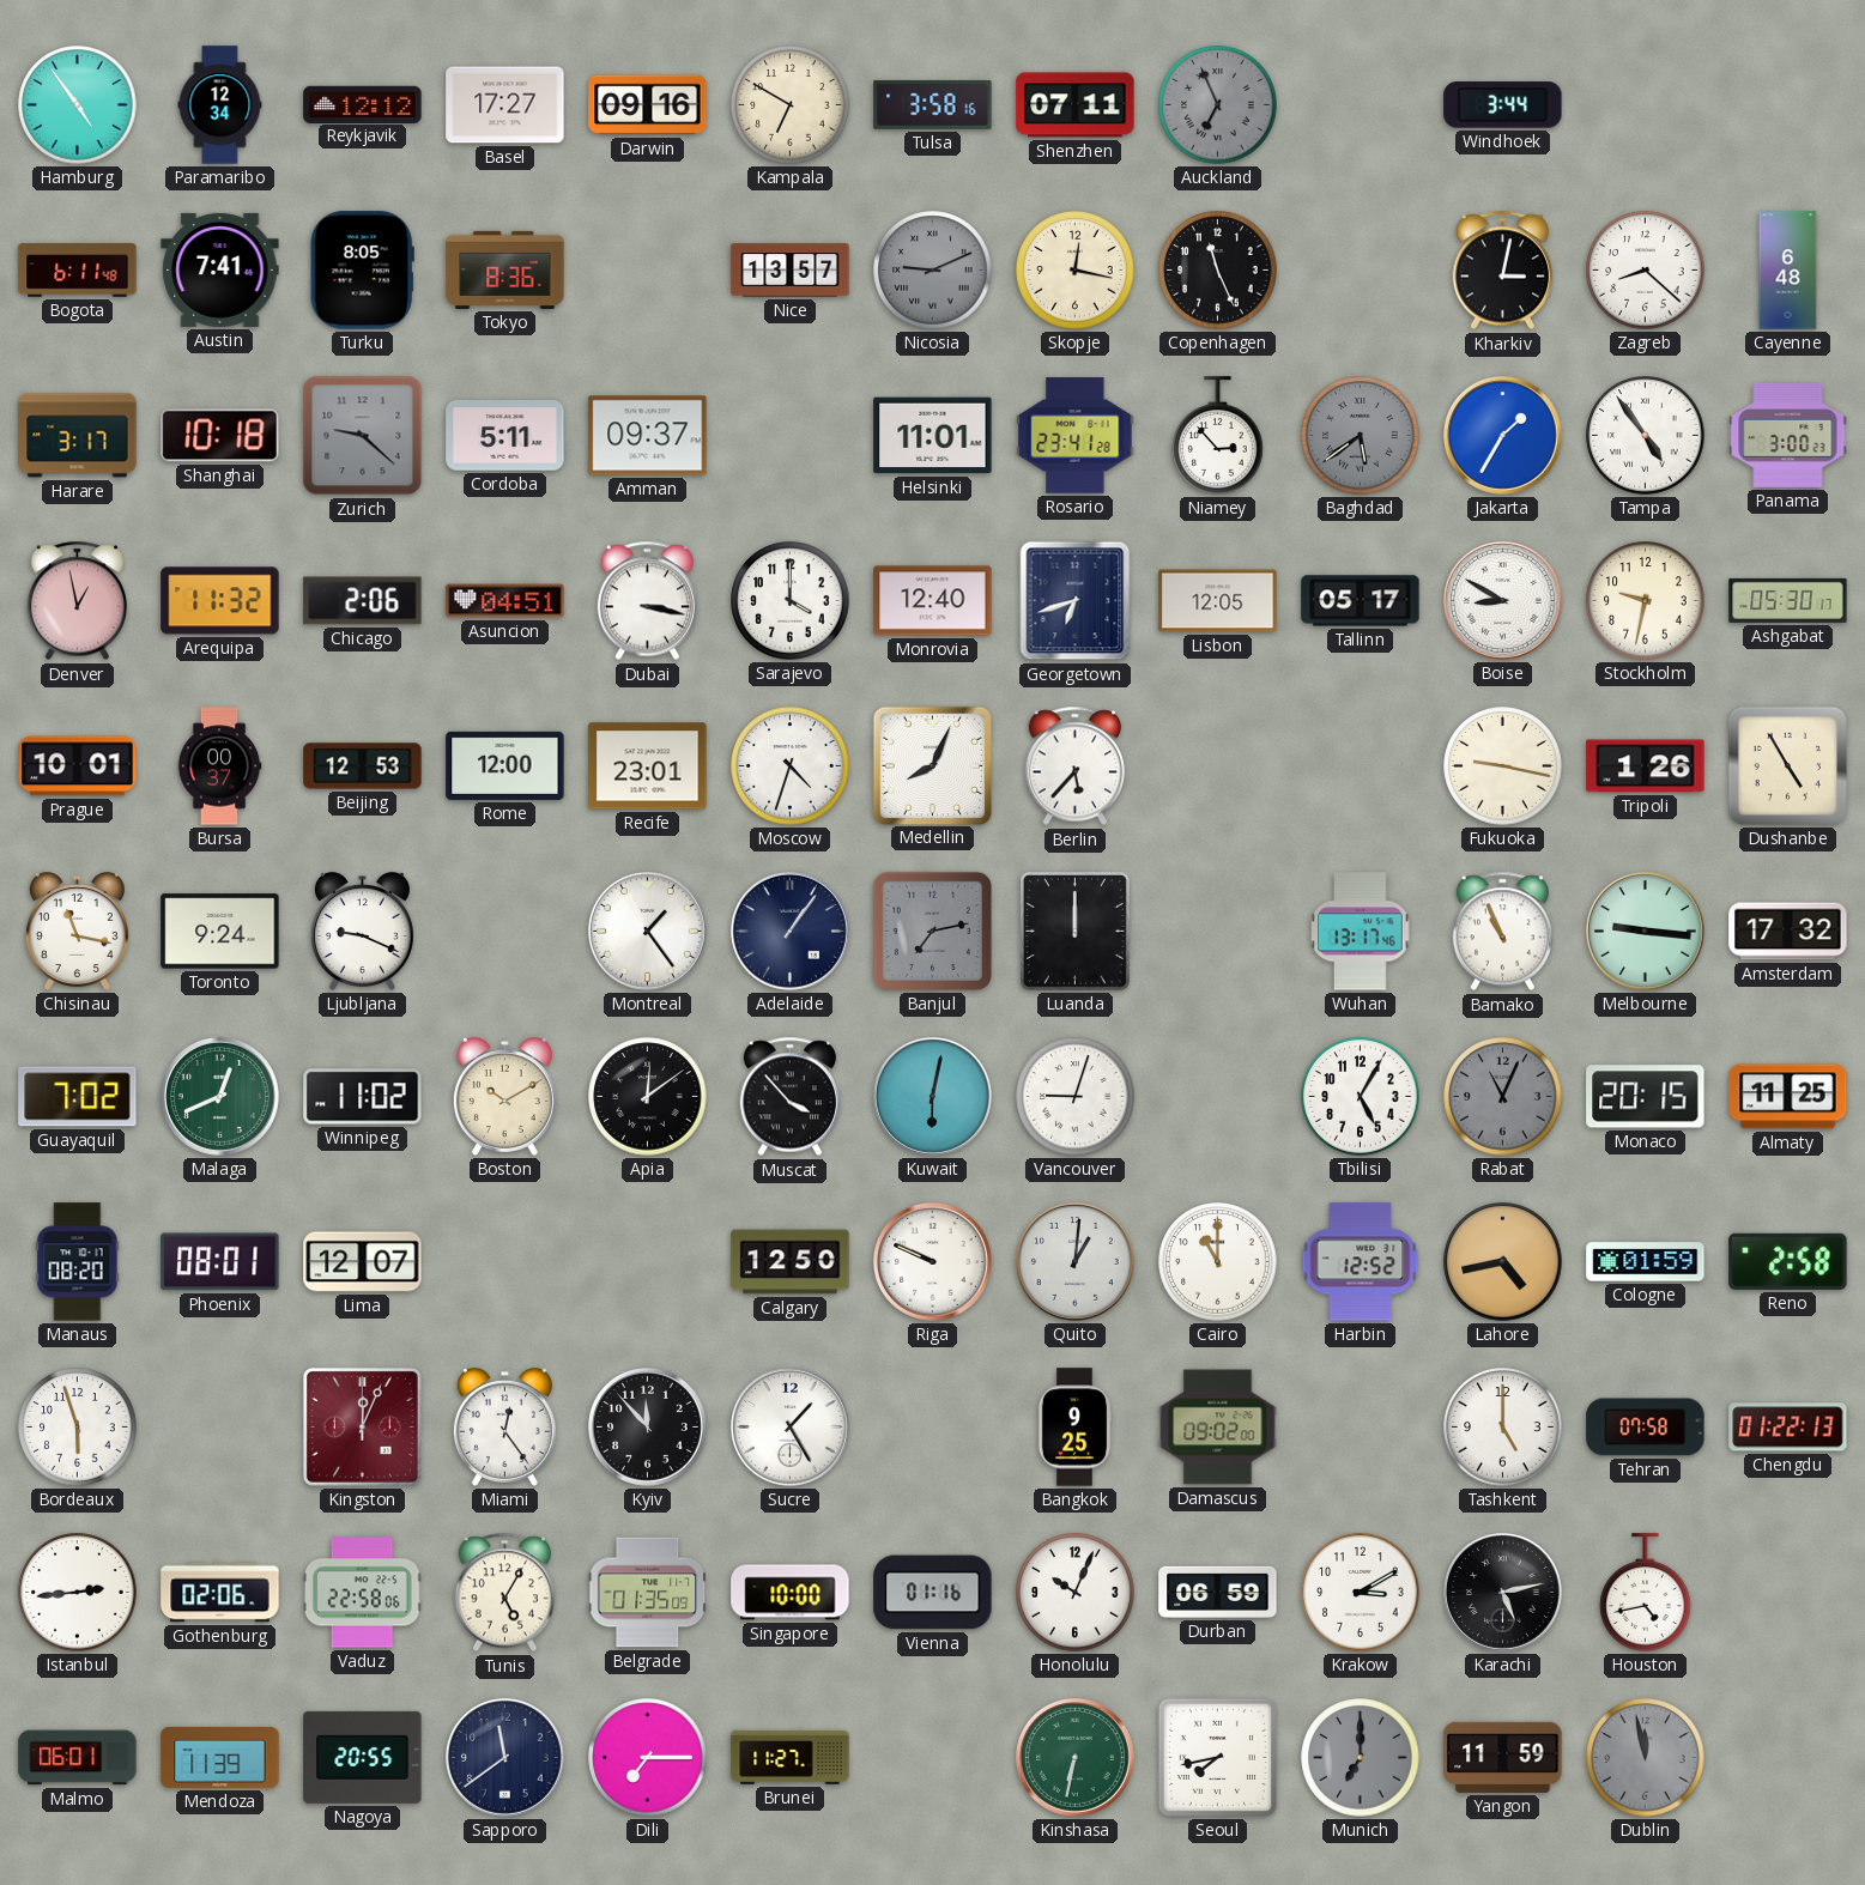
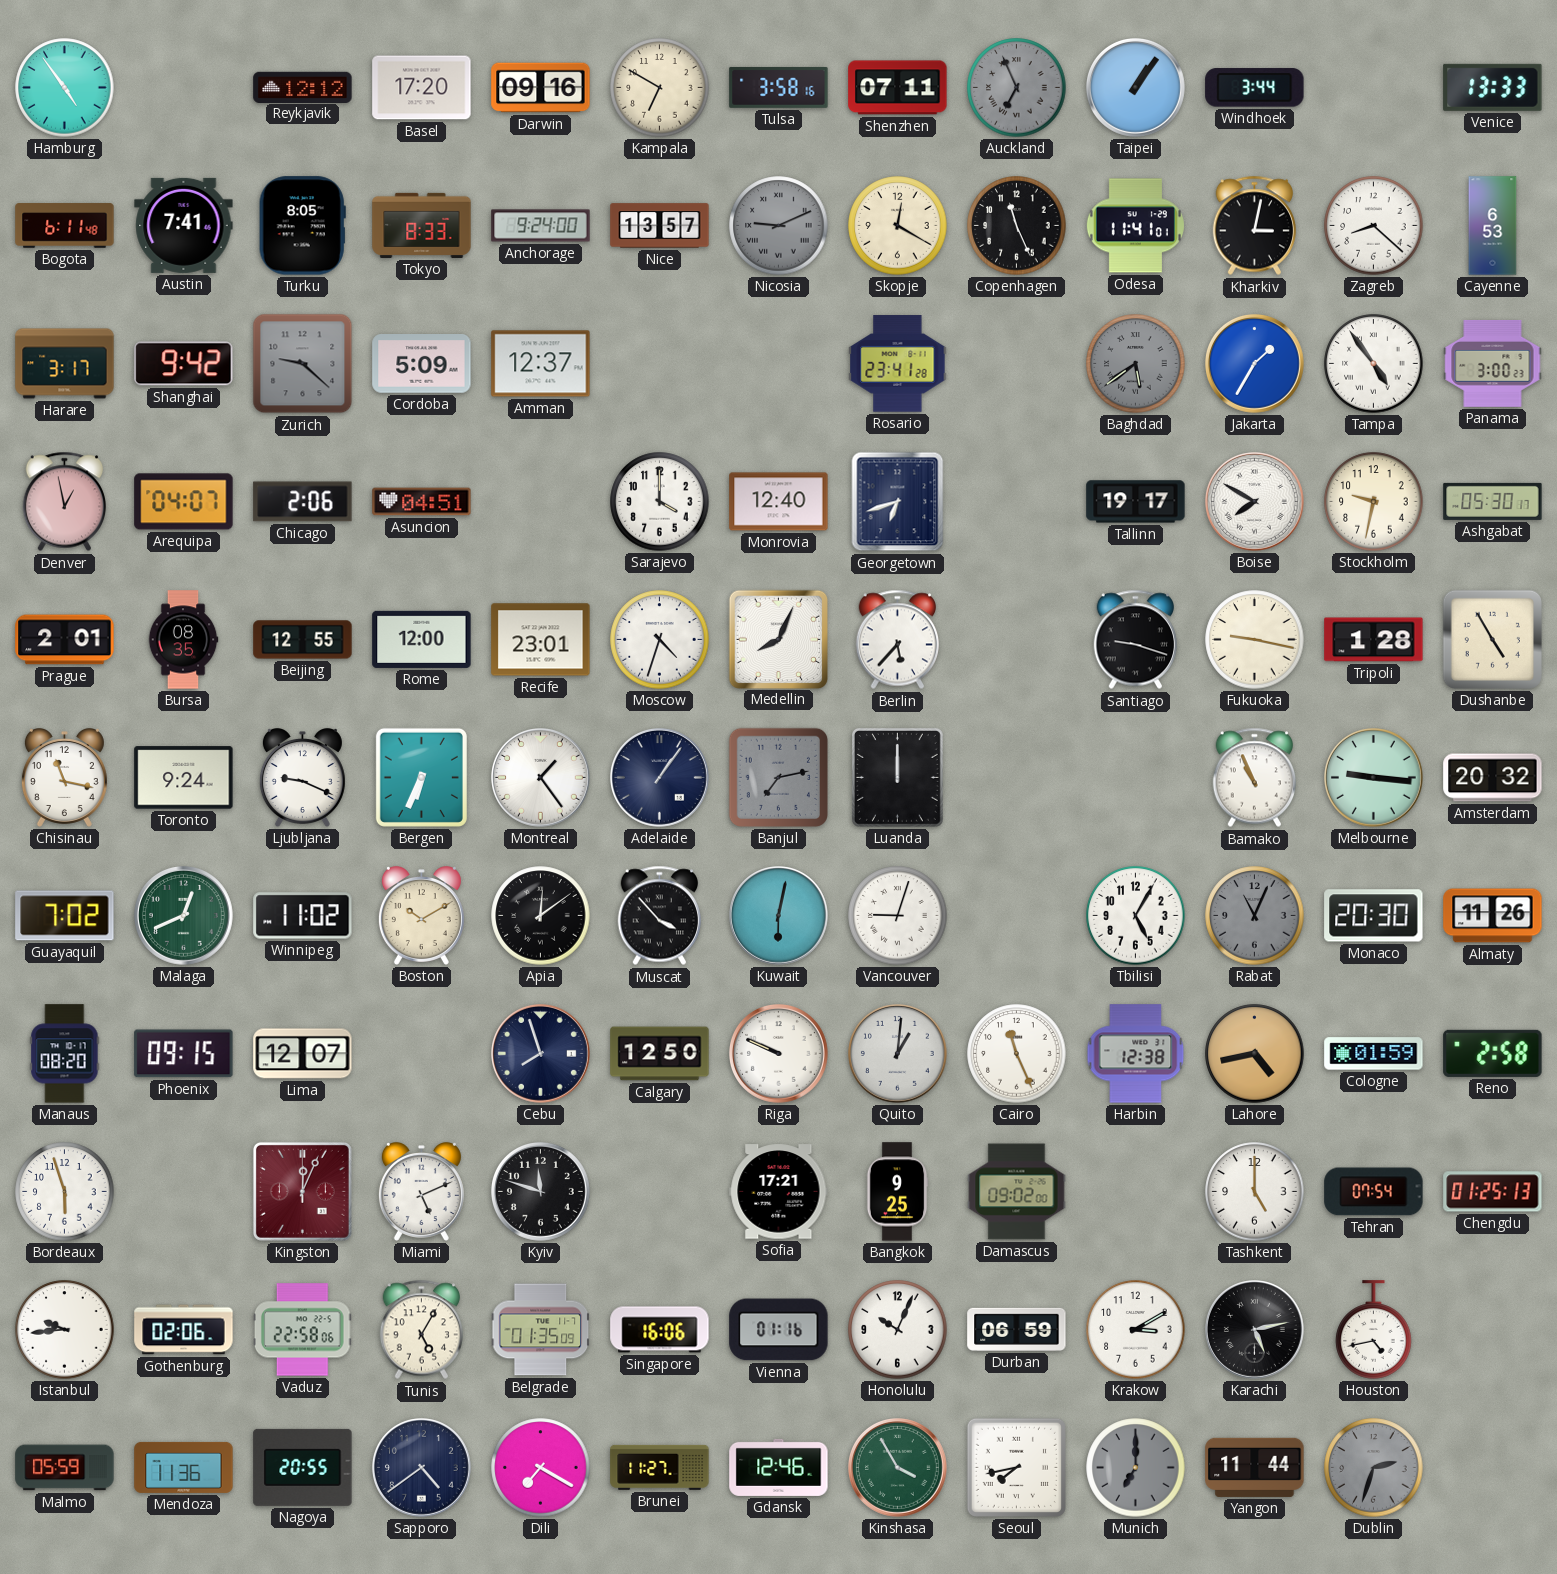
Paramaribo: 12:34 -> none (220, 105)
Basel: 17:27 -> 17:20 (422, 88)
Taipei: none -> 1:06 (1136, 88)
Venice: none -> 13:33 (1493, 87)
Tokyo: 8:36 -> 8:33 (422, 225)
Anchorage: none -> 9:24 (541, 226)
Skopje: 12:17 -> 12:20 (898, 226)
Odesa: none -> 11:41 (1135, 226)
Cayenne: 6:48 -> 6:53 (1493, 226)
Shanghai: 10:18 -> 9:42 (184, 364)
Cordoba: 5:11 -> 5:09 (422, 364)
Amman: 09:37 -> 12:37 (541, 364)
Helsinki: 11:01 -> none (933, 436)
Niamey: 2:53 -> none (1218, 436)
Arequipa: 11:32 -> 04:07 (184, 502)
Dubai: 3:17 -> none (647, 601)
Lisbon: 12:05 -> none (1218, 601)
Tallinn: 05:17 -> 19:17 (1136, 502)
Boise: 8:50 -> 7:50 (1255, 502)
Prague: 10:01 -> 2:01 (65, 640)
Bursa: 00:37 -> 08:35 (183, 640)
Beijing: 12:53 -> 12:55 (303, 640)
Santiago: none -> 9:18 (1135, 640)
Tripoli: 1:26 -> 1:28 (1374, 640)
Bergen: none -> 6:34 (421, 777)
Wuhan: 13:17 -> none (1361, 932)
Amsterdam: 17:32 -> 20:32 (1493, 778)
Monaco: 20:15 -> 20:30 (1374, 916)
Almaty: 11:25 -> 11:26 (1493, 916)
Phoenix: 08:01 -> 09:15 (184, 1054)
Cebu: none -> 7:57 (541, 1054)
Cairo: 11:00 -> 11:26 (1017, 1054)
Harbin: 12:52 -> 12:38 (1136, 1054)
Miami: 12:24 -> 5:11 (421, 1192)
Kyiv: 11:53 -> 11:48 (541, 1192)
Sucre: 1:25 -> none (791, 1428)
Sofia: none -> 17:21 (779, 1192)
Tehran: 07:58 -> 07:54 (1374, 1192)
Chengdu: 01:22 -> 01:25 (1493, 1192)
Istanbul: 2:44 -> 9:44 (65, 1330)
Singapore: 10:00 -> 16:06 (660, 1330)
Malmo: 06:01 -> 05:59 (65, 1468)
Mendoza: 11:39 -> 11:36 (184, 1467)
Sapporo: 11:39 -> 4:39 (422, 1468)
Dili: 7:15 -> 7:20 (541, 1468)
Gdansk: none -> 12:46 (779, 1467)
Kinshasa: 6:32 -> 3:55 (898, 1468)
Yangon: 11:59 -> 11:44 (1255, 1467)
Dublin: 11:58 -> 2:33 (1374, 1468)
